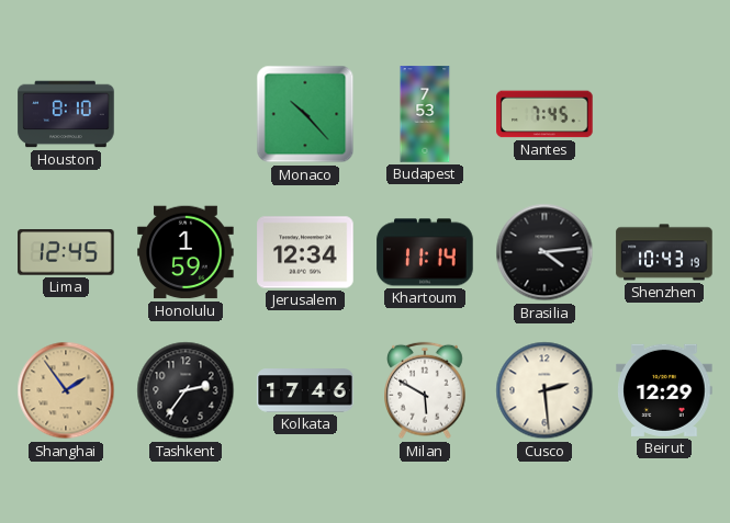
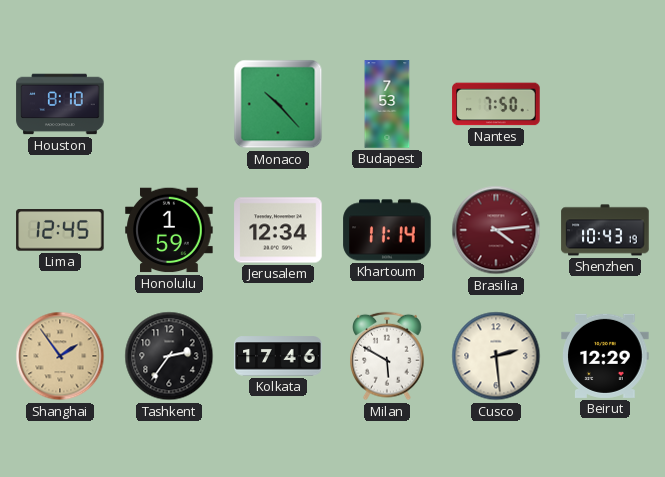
Nantes: 7:45 -> 7:50 (496, 104)
Brasilia dial: black -> burgundy (496, 230)
